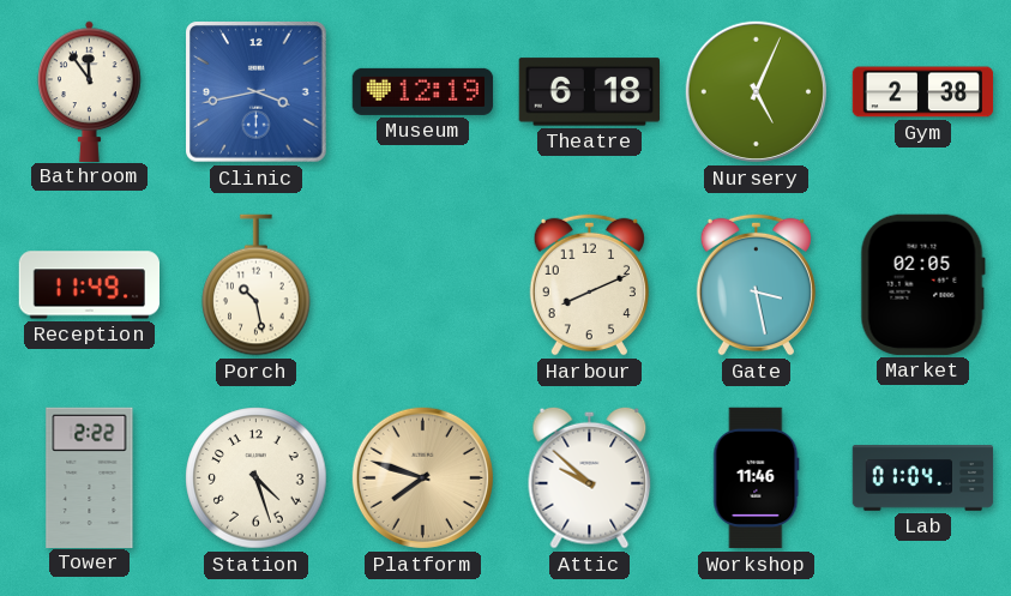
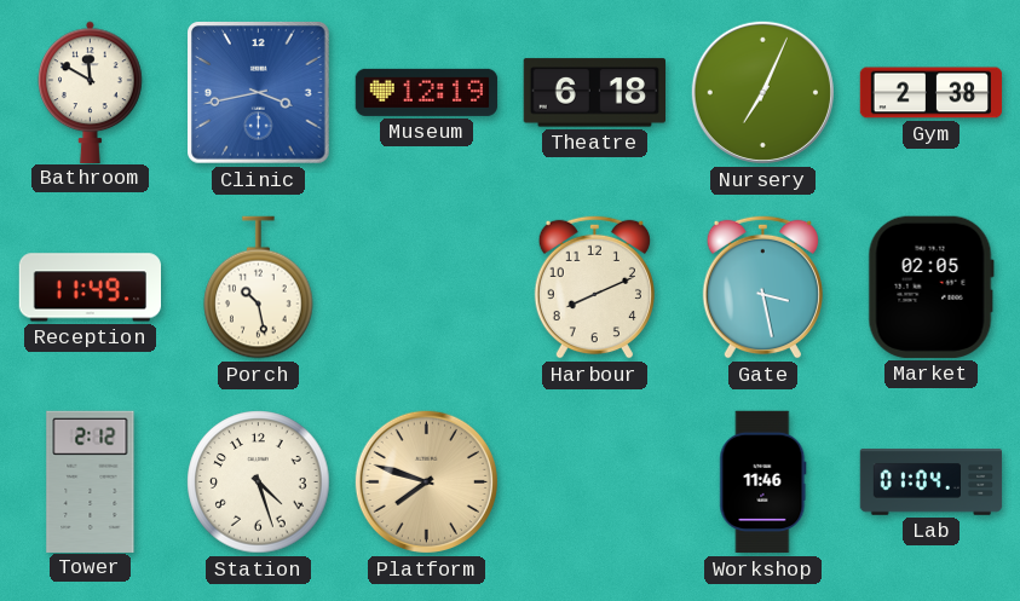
Bathroom: 11:54 -> 11:50 (91, 92)
Nursery: 5:04 -> 7:04 (762, 92)
Tower: 2:22 -> 2:12 (91, 481)
Attic: 9:52 -> none (590, 477)
